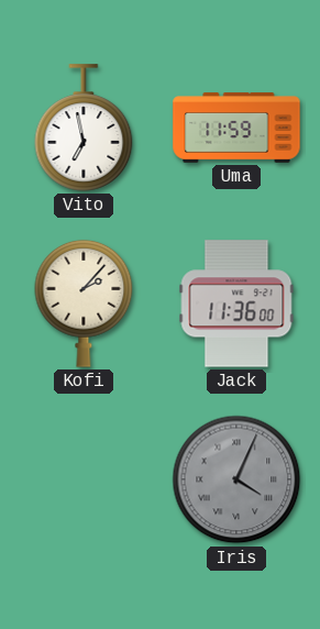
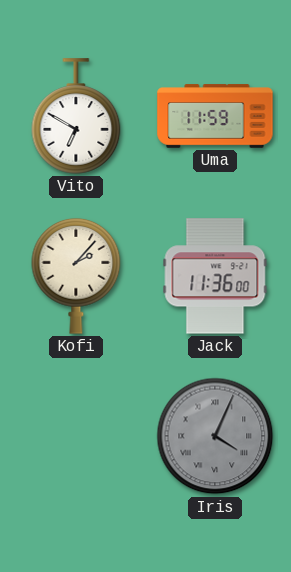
Vito: 6:58 -> 6:50 (76, 116)
